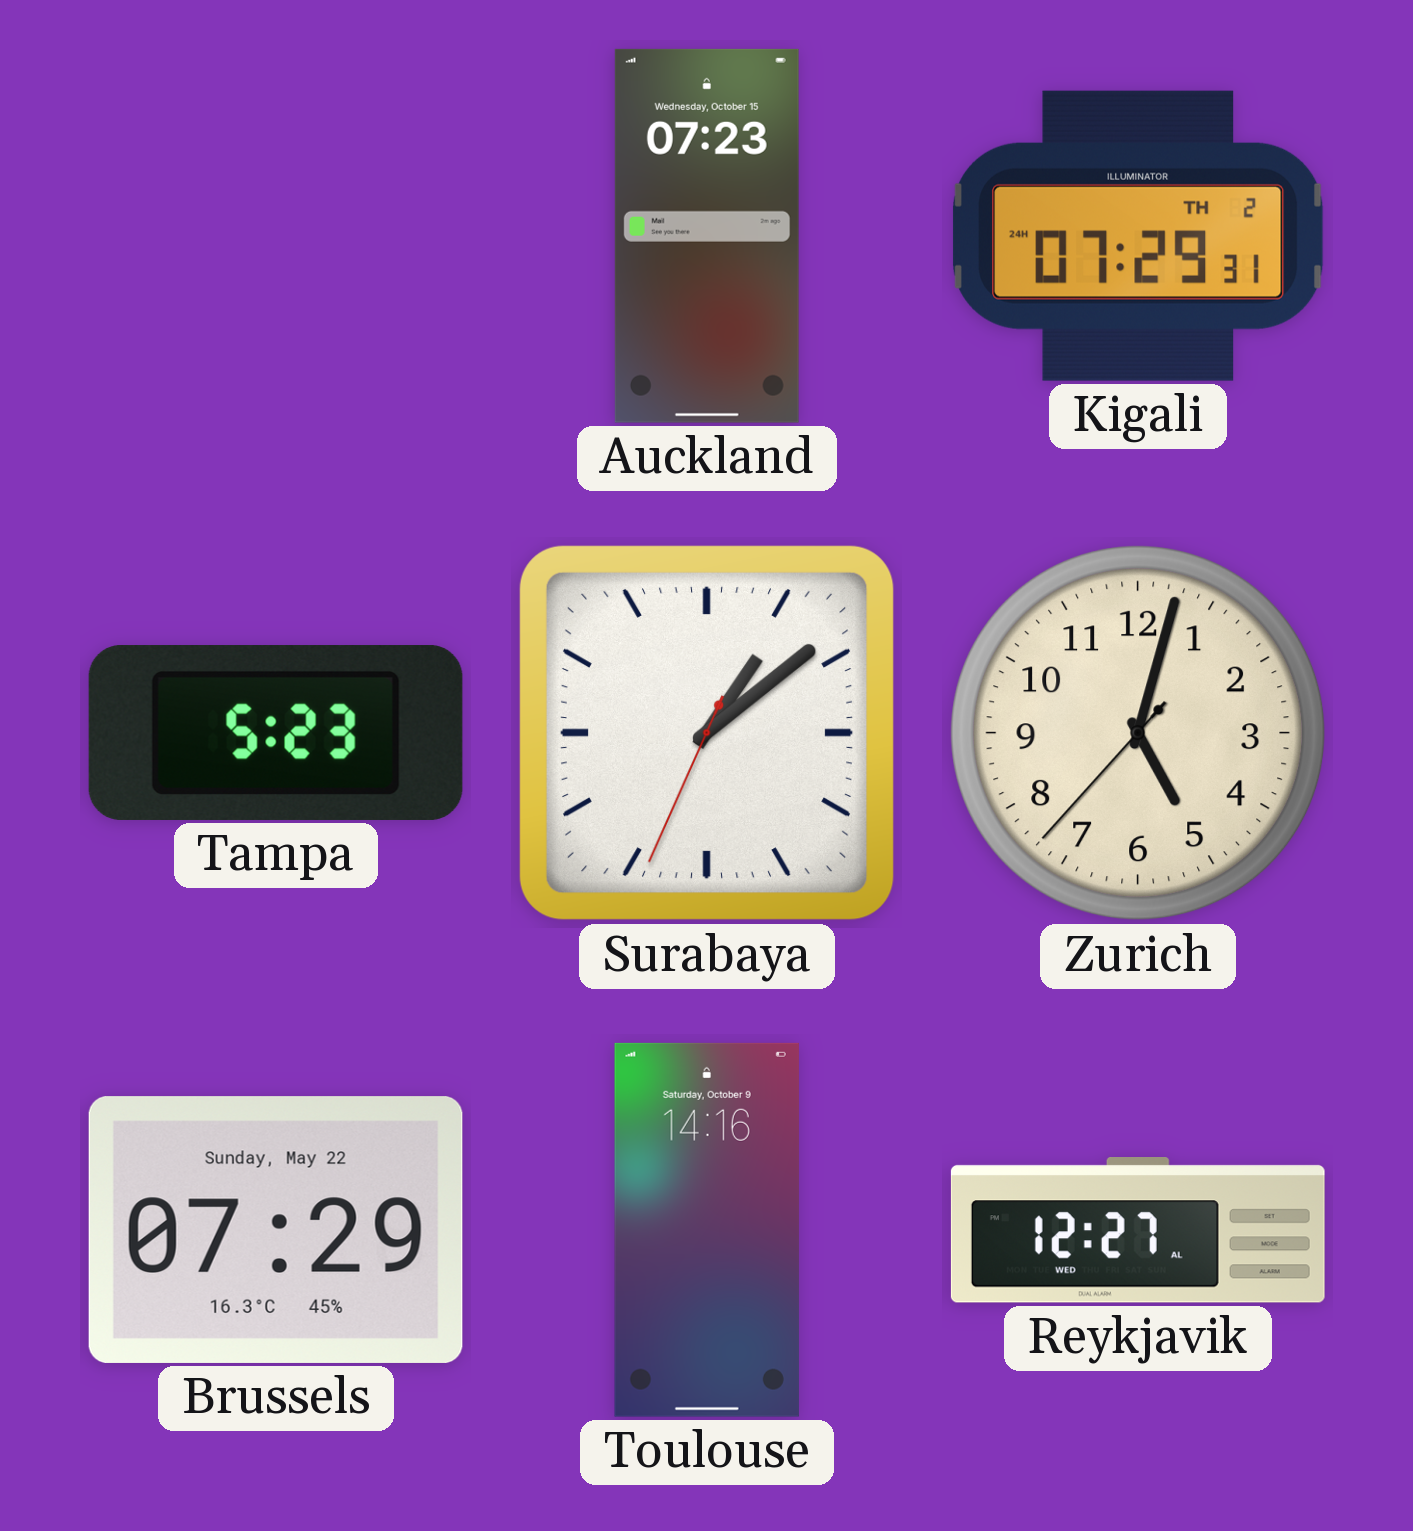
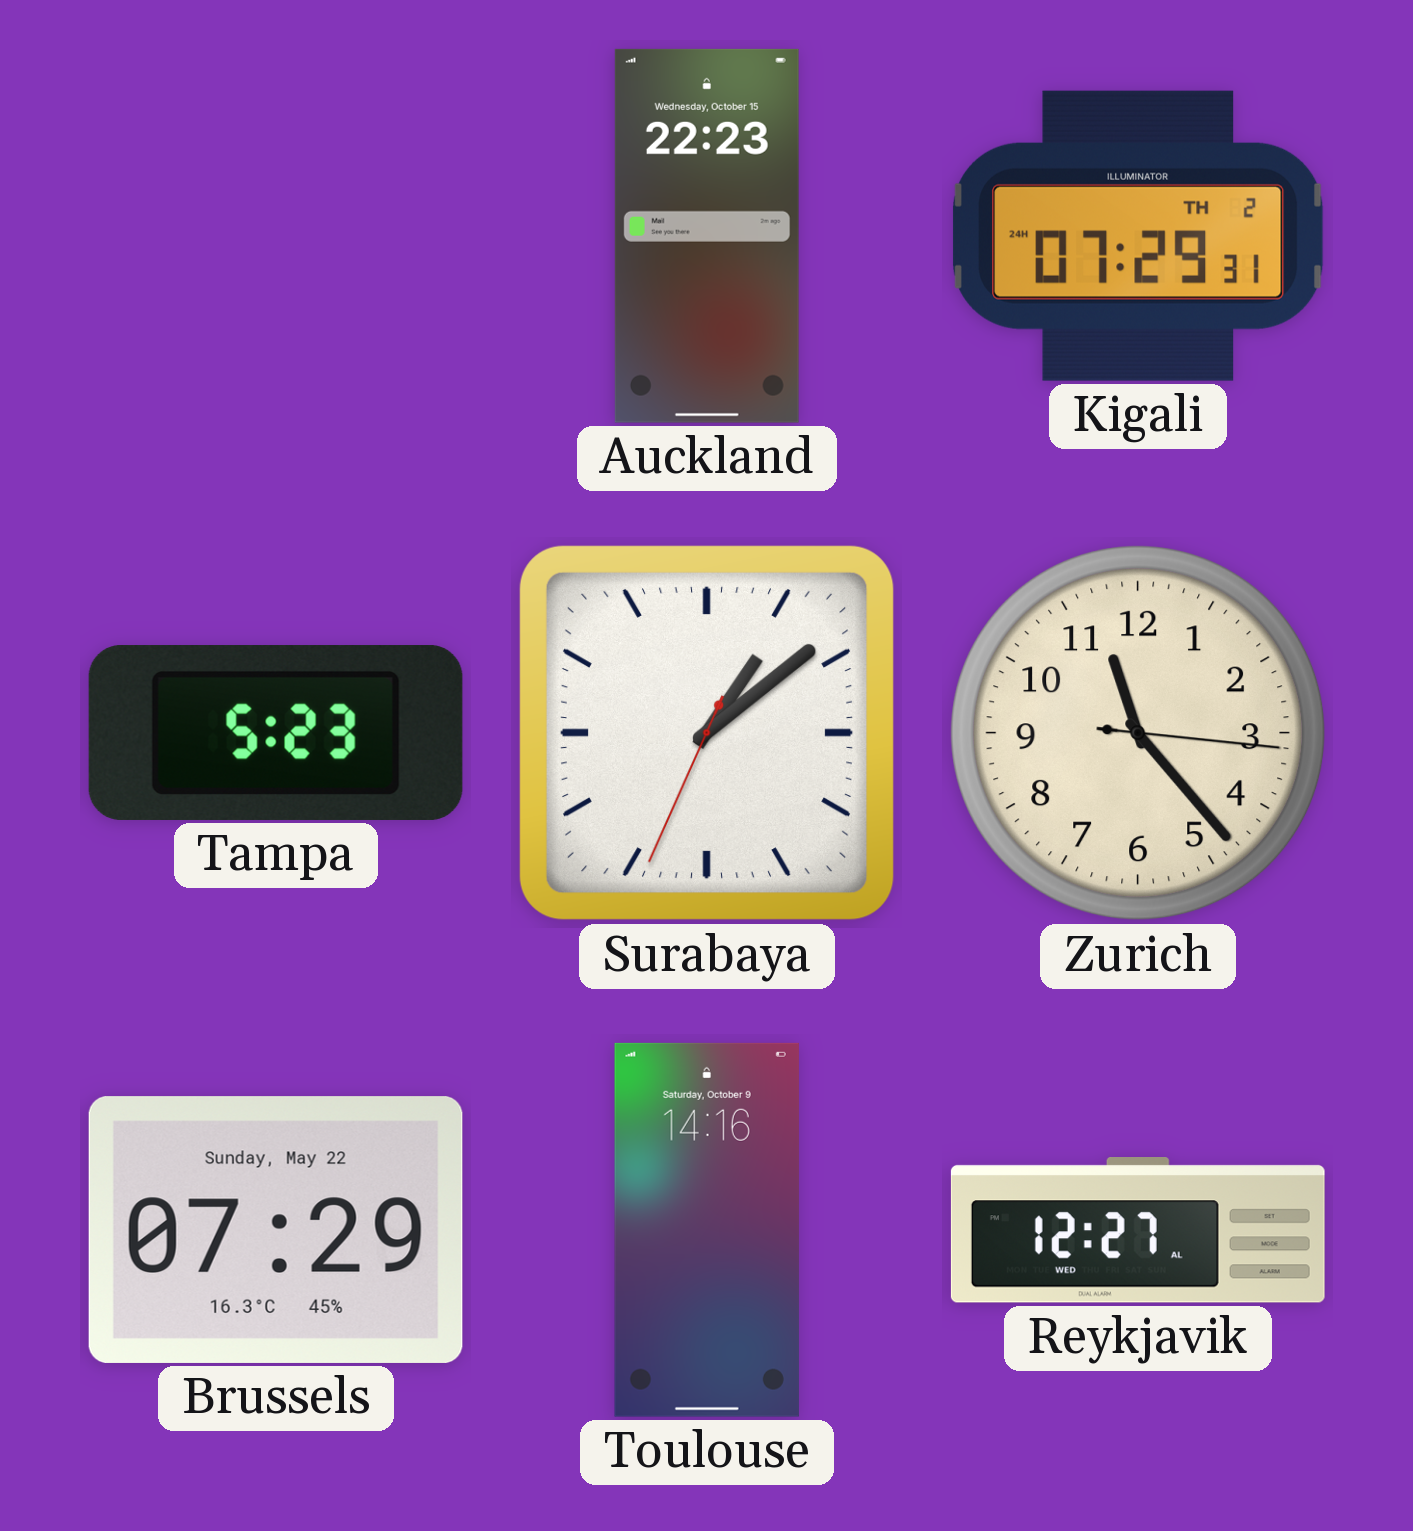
Auckland: 07:23 -> 22:23 (707, 236)
Zurich: 5:02 -> 11:23 (1138, 733)
